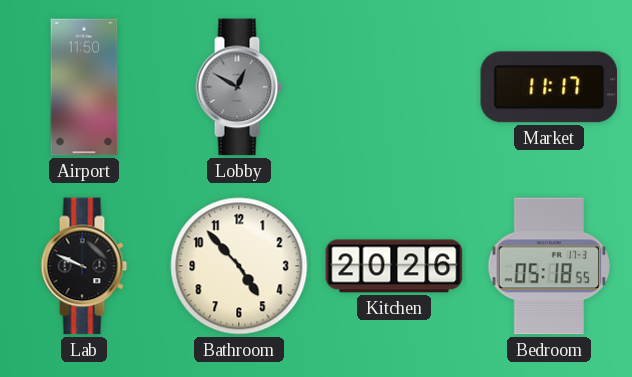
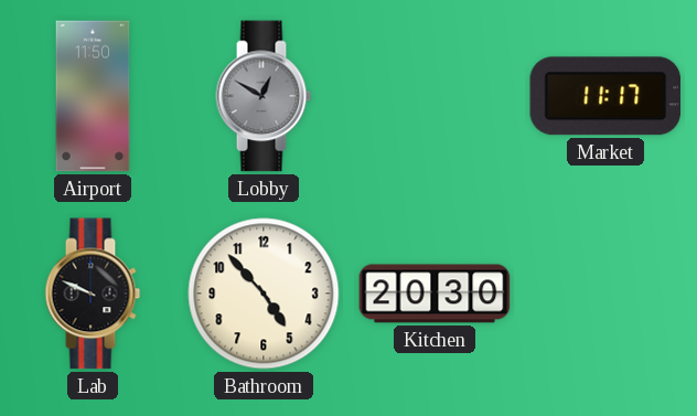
Kitchen: 20:26 -> 20:30 (435, 294)
Bedroom: 05:18 -> none (548, 266)
